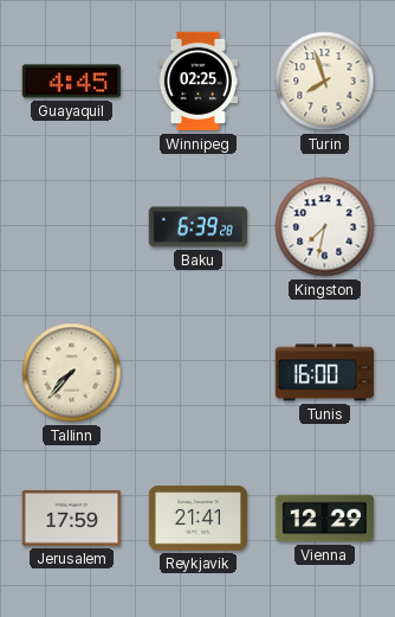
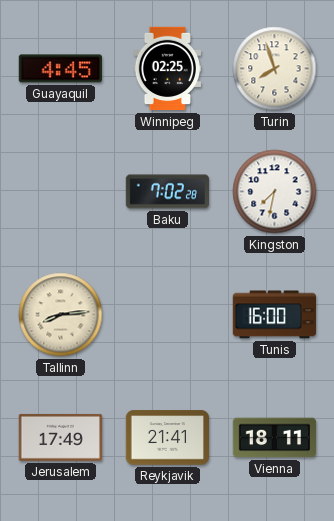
Baku: 6:39 -> 7:02 (167, 192)
Tallinn: 7:37 -> 8:14 (61, 315)
Jerusalem: 17:59 -> 17:49 (60, 437)
Vienna: 12:29 -> 18:11 (275, 438)
